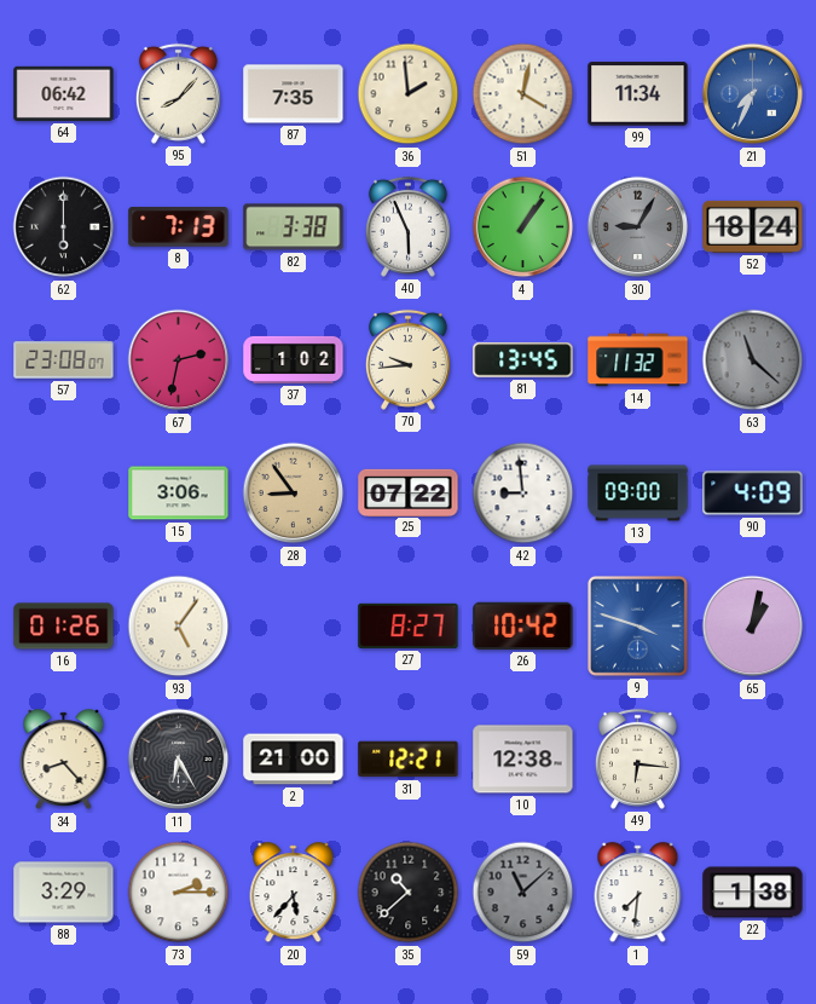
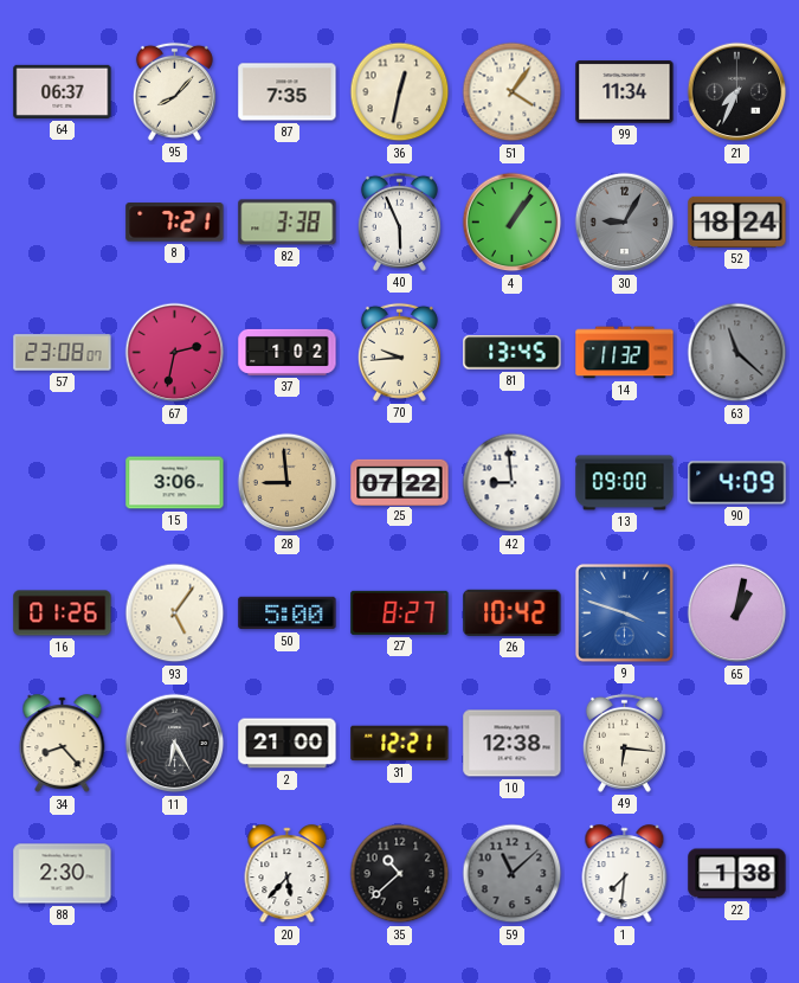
64: 06:42 -> 06:37 (63, 91)
36: 1:59 -> 12:32 (400, 92)
51: 4:02 -> 4:06 (513, 92)
21 dial: blue -> black (737, 92)
62: 6:00 -> none (64, 227)
8: 7:13 -> 7:21 (175, 223)
28: 8:54 -> 8:59 (288, 483)
50: none -> 5:00 (288, 613)
88: 3:29 -> 2:30 (63, 874)
73: 2:15 -> none (179, 893)
